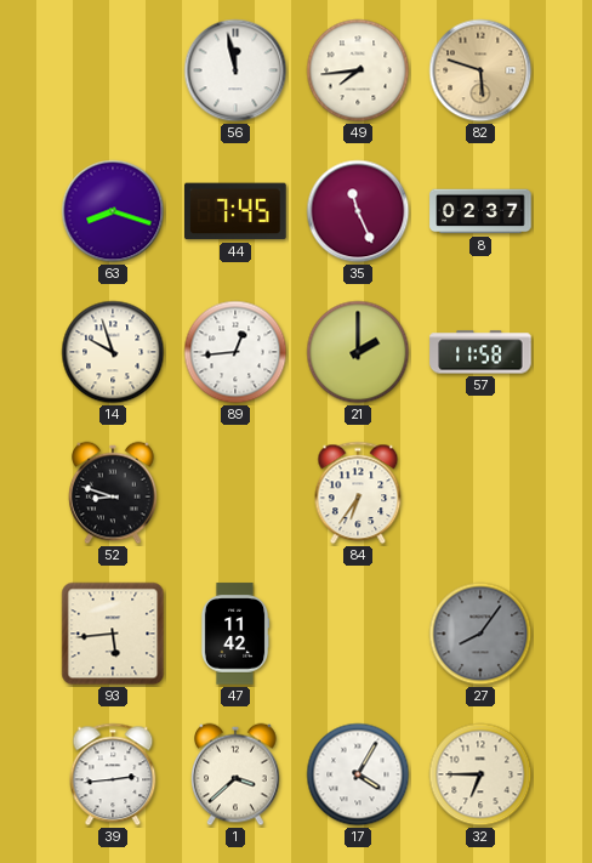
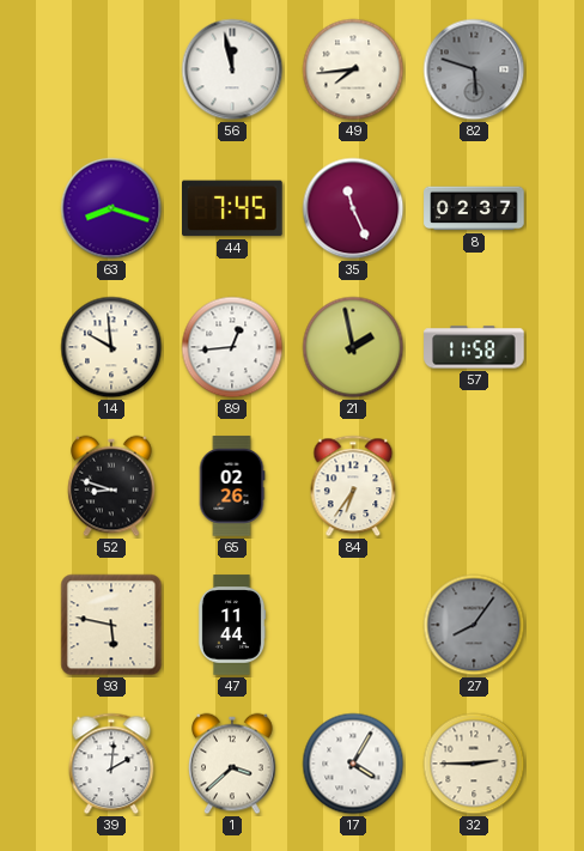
82 dial: champagne -> grey (474, 69)
14: 9:57 -> 9:59 (111, 347)
21: 2:00 -> 1:58 (353, 347)
65: none -> 02:26 (232, 486)
93: 5:44 -> 5:47 (111, 625)
47: 11:42 -> 11:44 (232, 625)
39: 2:44 -> 2:01 (111, 764)
32: 6:45 -> 2:45 (474, 764)
